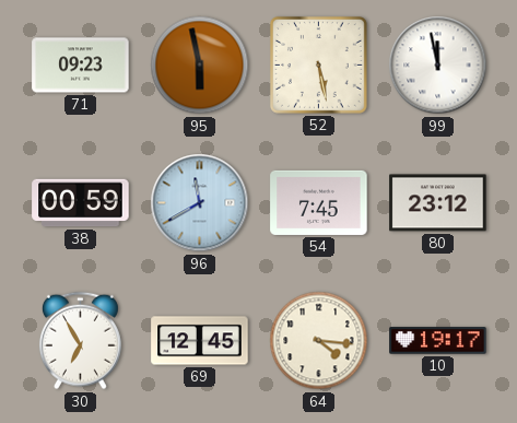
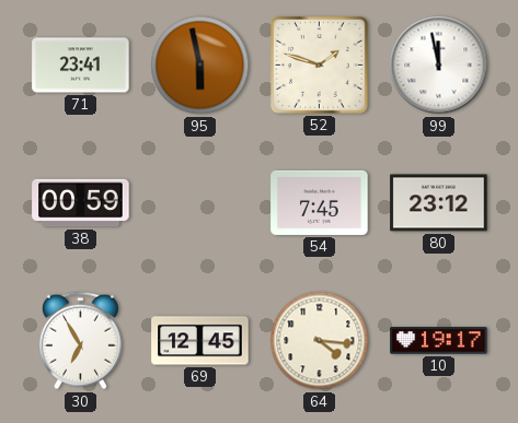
71: 09:23 -> 23:41 (81, 66)
52: 5:28 -> 1:48 (319, 64)
96: 11:40 -> none (200, 203)
